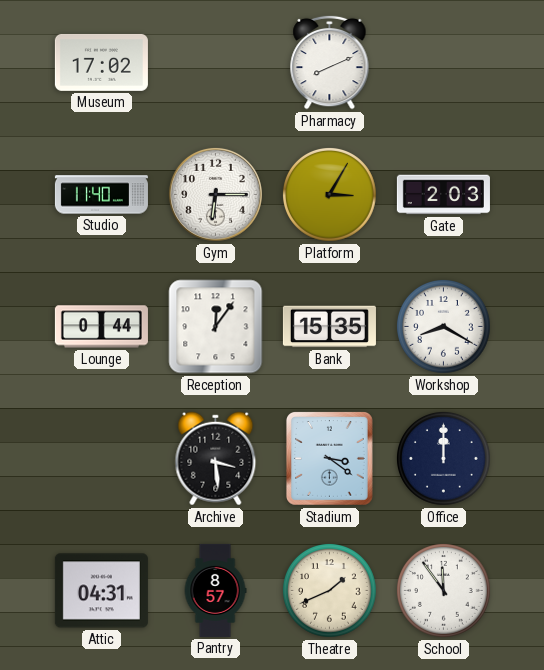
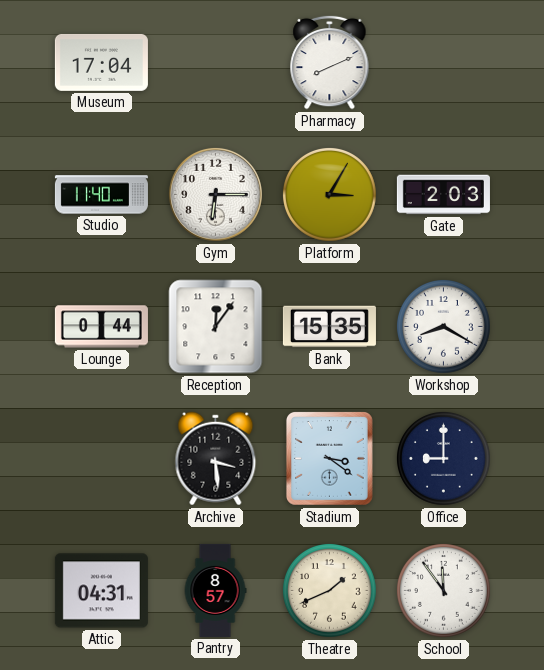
Museum: 17:02 -> 17:04 (101, 62)
Office: 12:00 -> 9:00 (444, 459)
